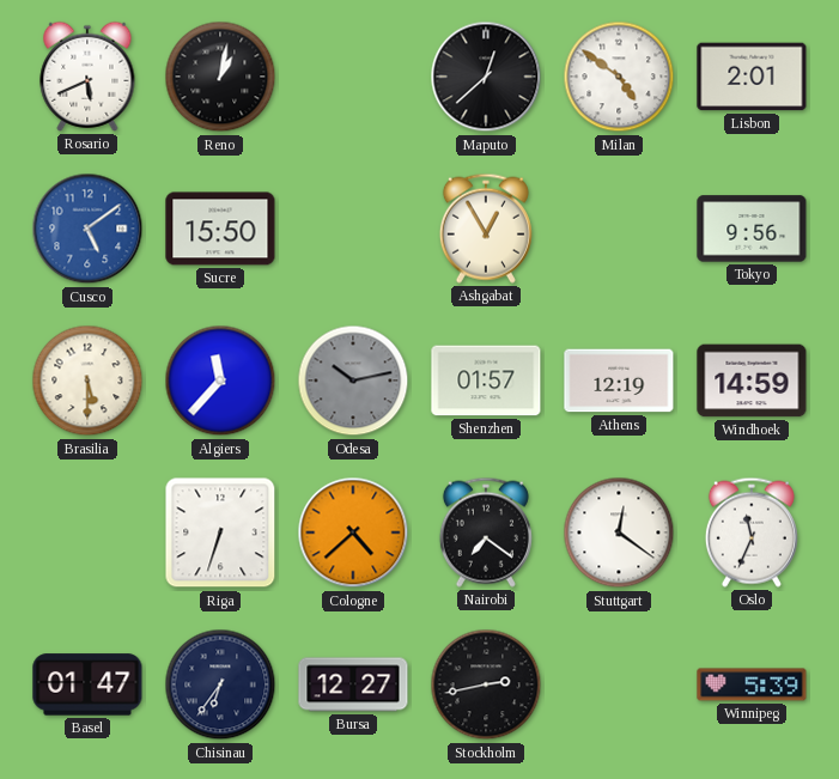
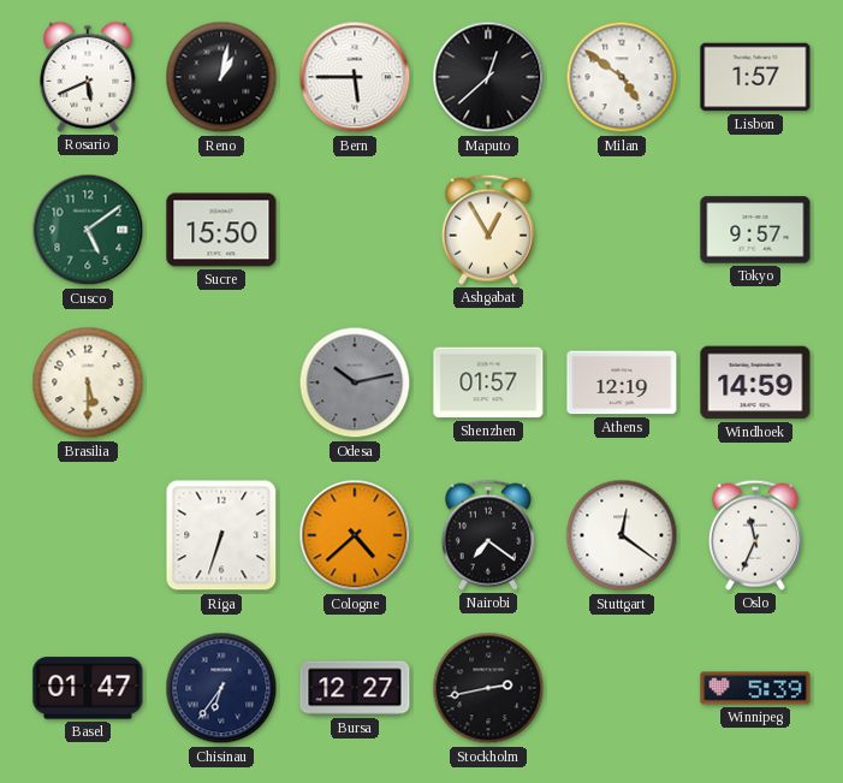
Bern: none -> 5:45 (355, 77)
Lisbon: 2:01 -> 1:57 (755, 77)
Cusco dial: blue -> green (88, 230)
Tokyo: 9:56 -> 9:57 (755, 230)
Algiers: 11:37 -> none (220, 381)
